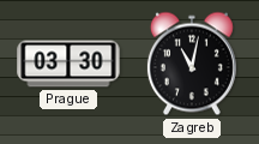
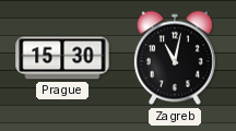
Prague: 03:30 -> 15:30 (62, 58)
